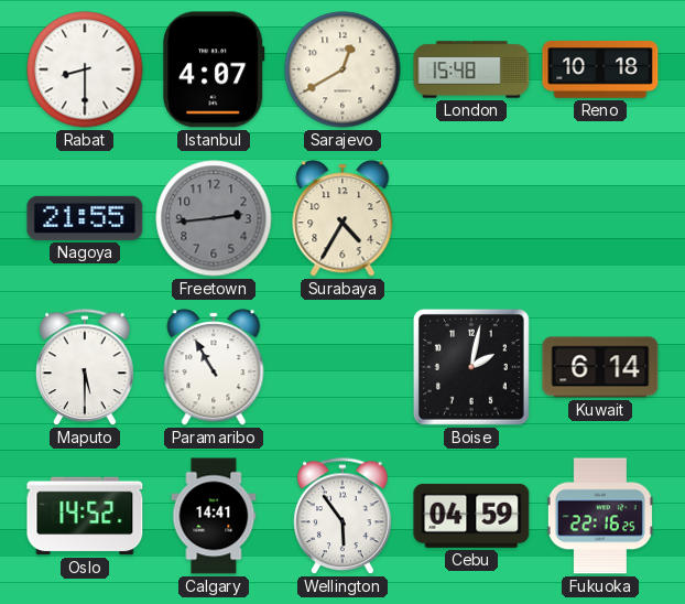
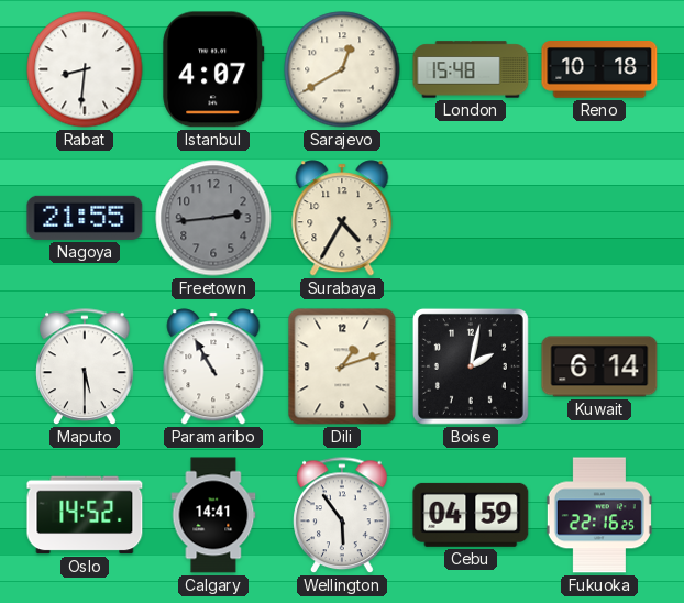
Rabat: 8:30 -> 8:31 (85, 69)
Dili: none -> 1:12 (342, 366)
